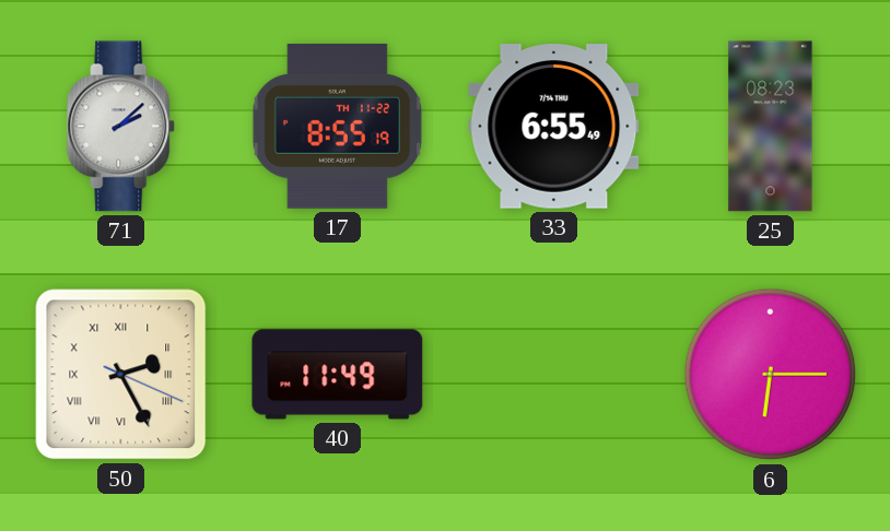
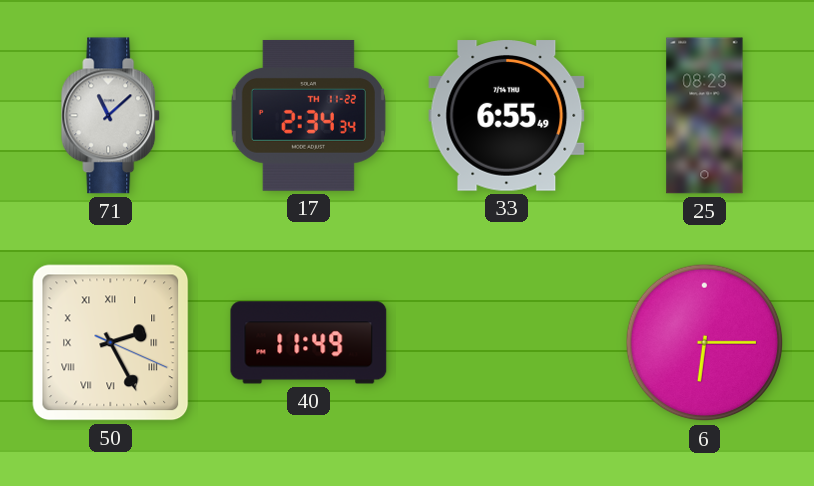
71: 2:08 -> 11:08 (111, 116)
17: 8:55 -> 2:34 (308, 115)
